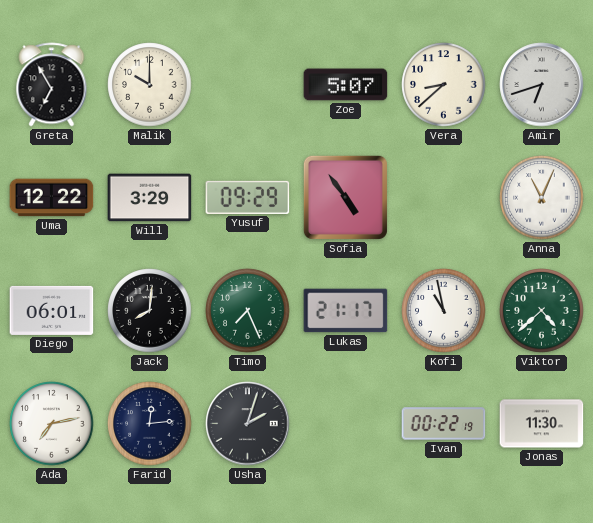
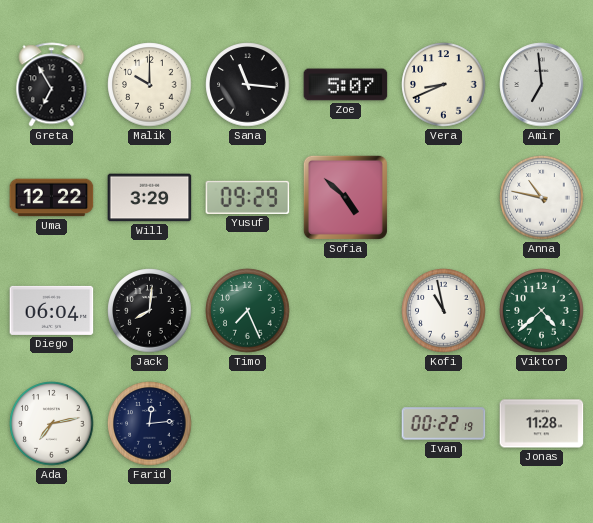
Sana: none -> 11:16 (248, 85)
Vera: 8:38 -> 8:41 (444, 85)
Amir: 6:42 -> 6:59 (542, 85)
Sofia: 4:54 -> 4:52 (345, 197)
Anna: 11:04 -> 10:47 (542, 198)
Diego: 06:01 -> 06:04 (52, 310)
Lukas: 21:17 -> none (346, 311)
Usha: 2:03 -> none (248, 424)
Jonas: 11:30 -> 11:28 (542, 424)
